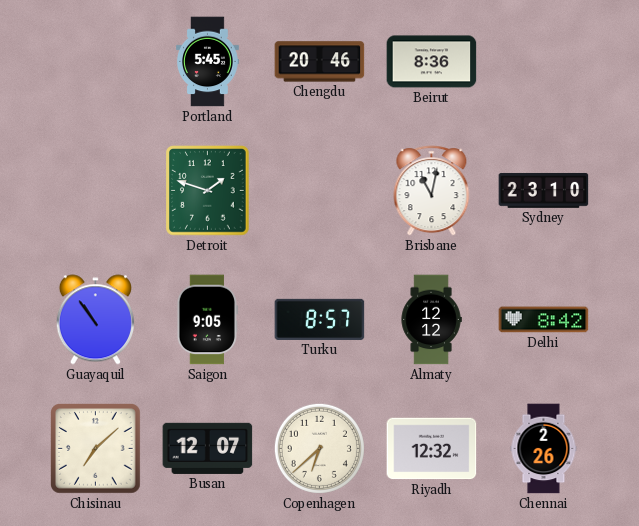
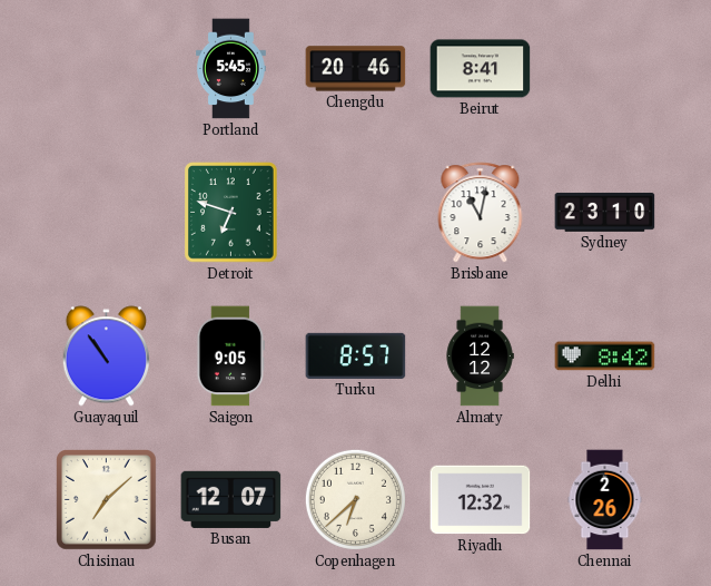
Beirut: 8:36 -> 8:41 (481, 69)
Detroit: 1:48 -> 6:48 (231, 213)
